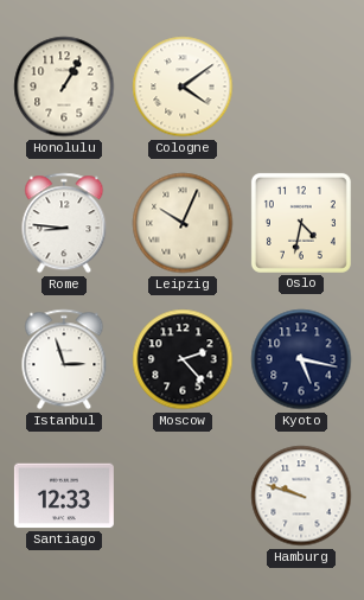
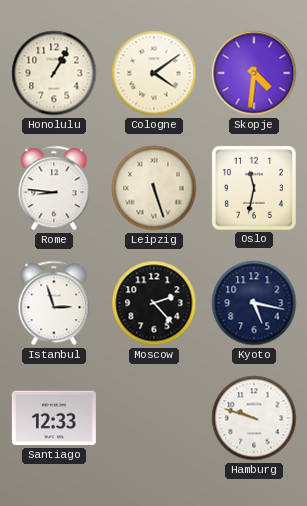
Skopje: none -> 4:31 (254, 73)
Leipzig: 10:04 -> 5:27 (154, 188)
Oslo: 4:32 -> 11:32 (254, 188)
